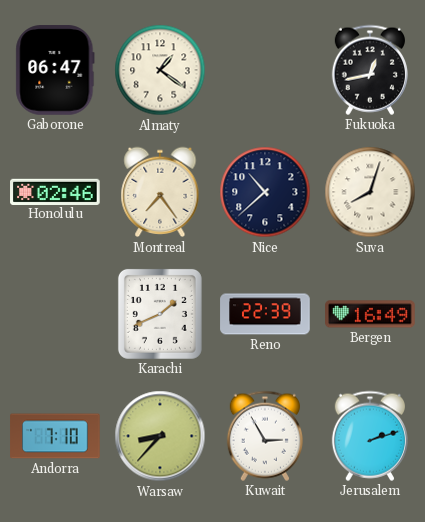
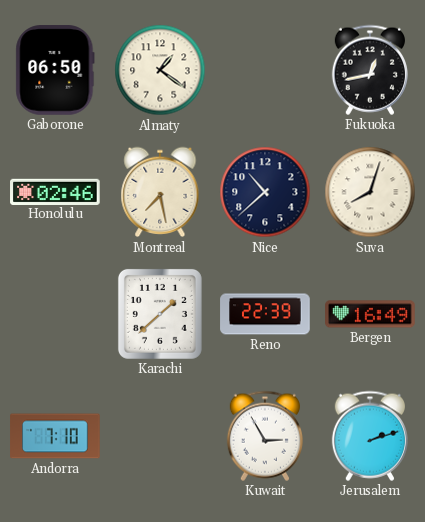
Gaborone: 06:47 -> 06:50 (55, 70)
Montreal: 7:24 -> 7:28 (160, 192)
Karachi: 1:41 -> 1:38 (160, 314)
Warsaw: 8:37 -> none (160, 436)
